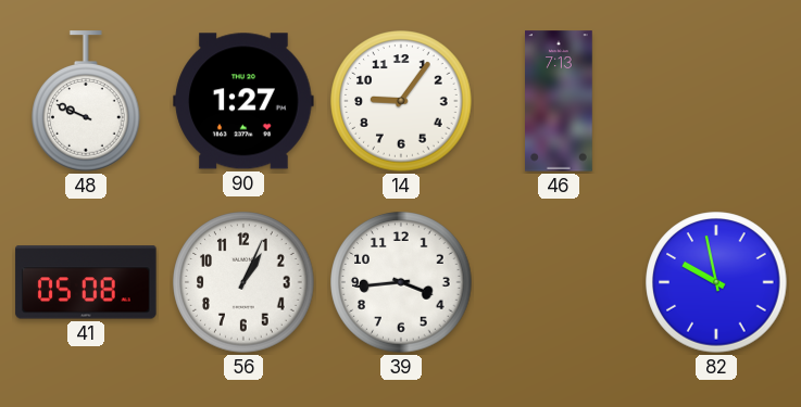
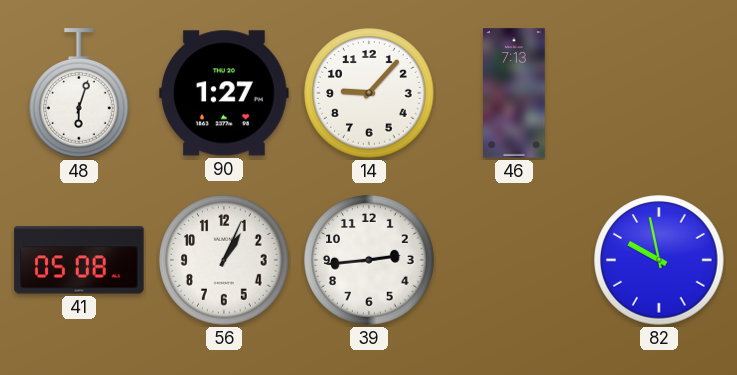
48: 9:49 -> 6:03 (80, 93)
14: 9:06 -> 9:07 (369, 93)
39: 3:44 -> 2:44 (369, 260)
